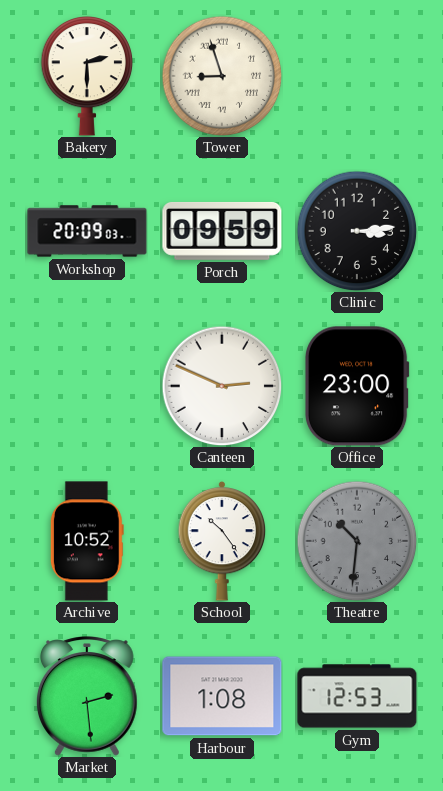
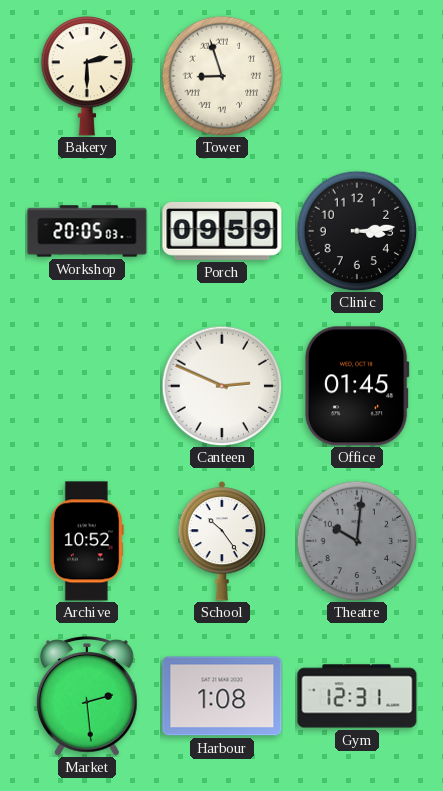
Workshop: 20:09 -> 20:05 (87, 231)
Office: 23:00 -> 01:45 (357, 386)
Theatre: 10:31 -> 10:01 (357, 541)
Gym: 12:53 -> 12:31 (357, 696)
